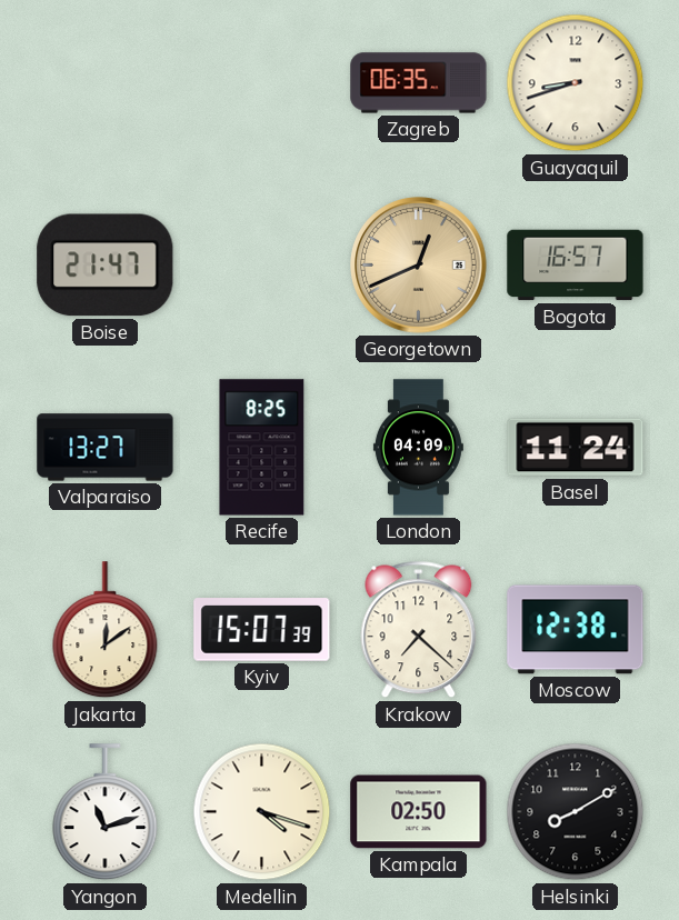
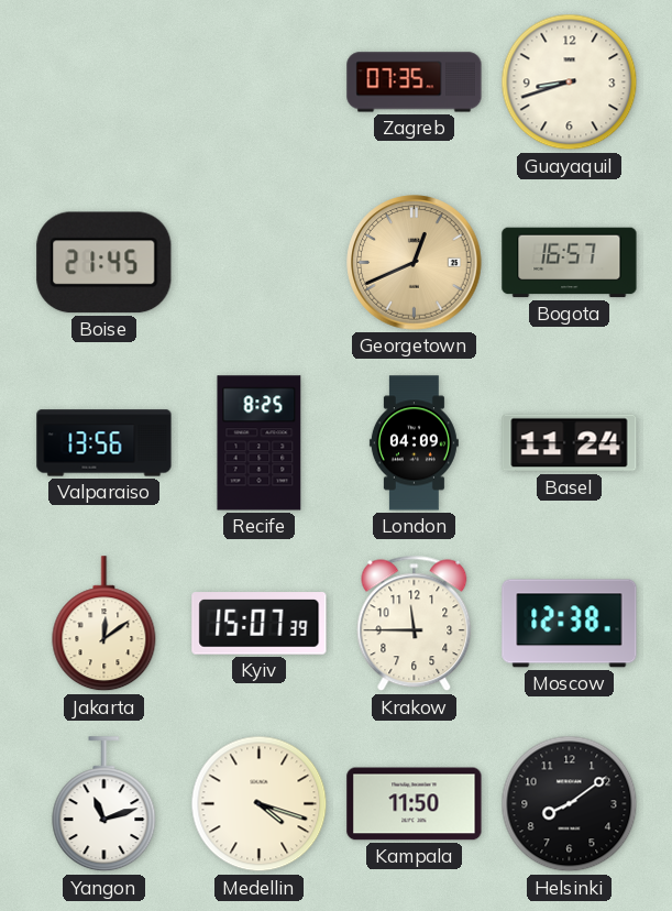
Zagreb: 06:35 -> 07:35 (415, 83)
Boise: 21:47 -> 21:45 (104, 263)
Valparaiso: 13:27 -> 13:56 (104, 443)
Krakow: 7:22 -> 11:45 (415, 624)
Kampala: 02:50 -> 11:50 (415, 804)
Helsinki: 8:10 -> 8:09 (570, 804)
